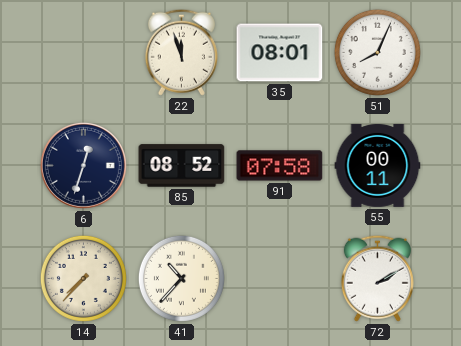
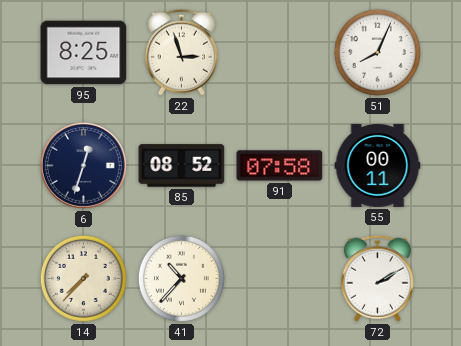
95: none -> 8:25 (84, 53)
22: 11:57 -> 2:57 (181, 52)
35: 08:01 -> none (280, 53)
